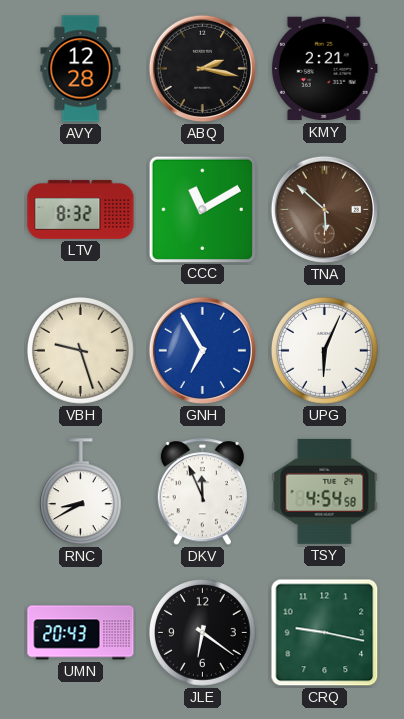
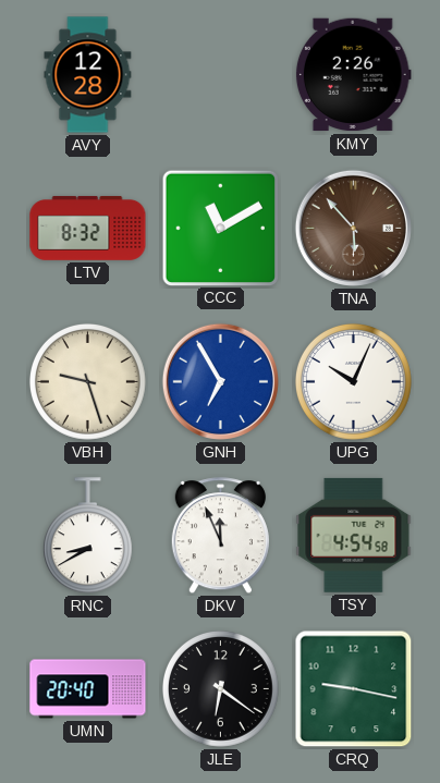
ABQ: 2:17 -> none (202, 68)
KMY: 2:21 -> 2:26 (353, 75)
TNA: 5:52 -> 5:53 (353, 228)
UPG: 6:04 -> 10:04 (354, 382)
UMN: 20:43 -> 20:40 (88, 689)
